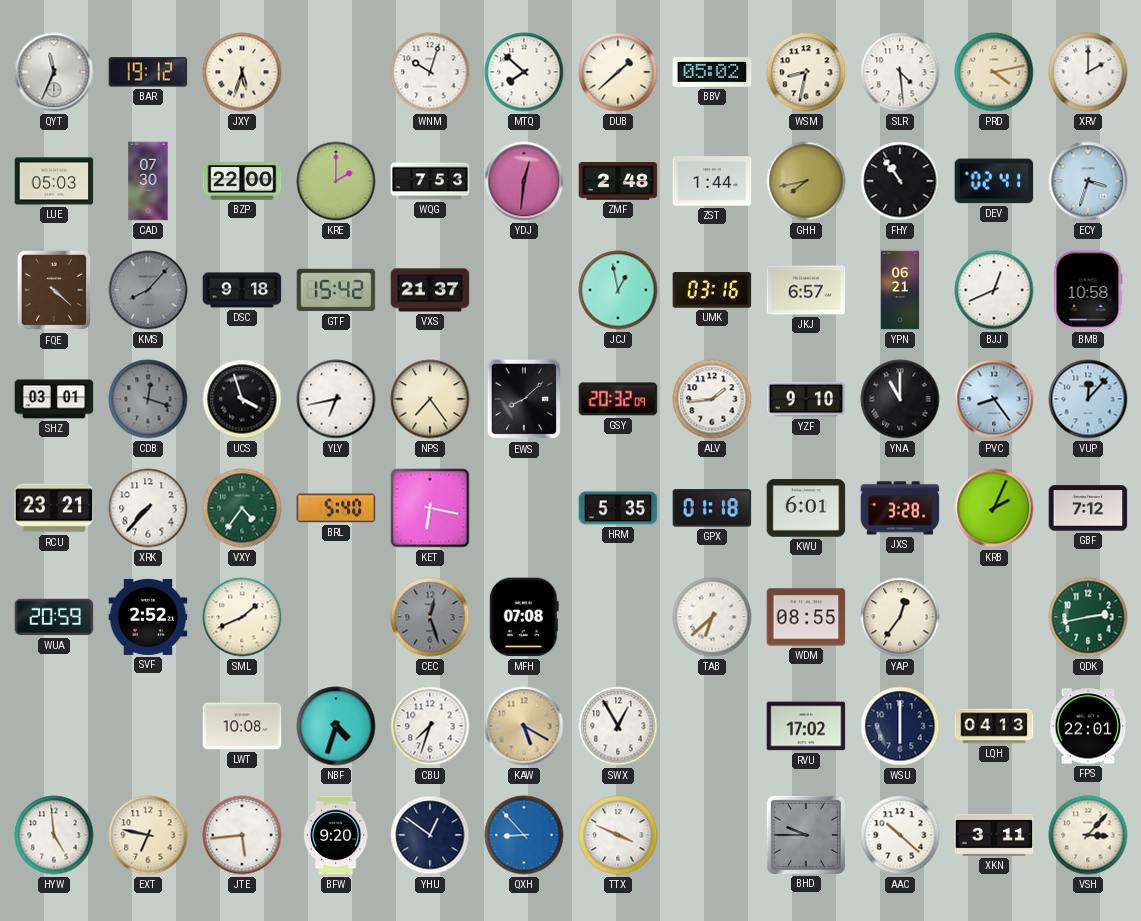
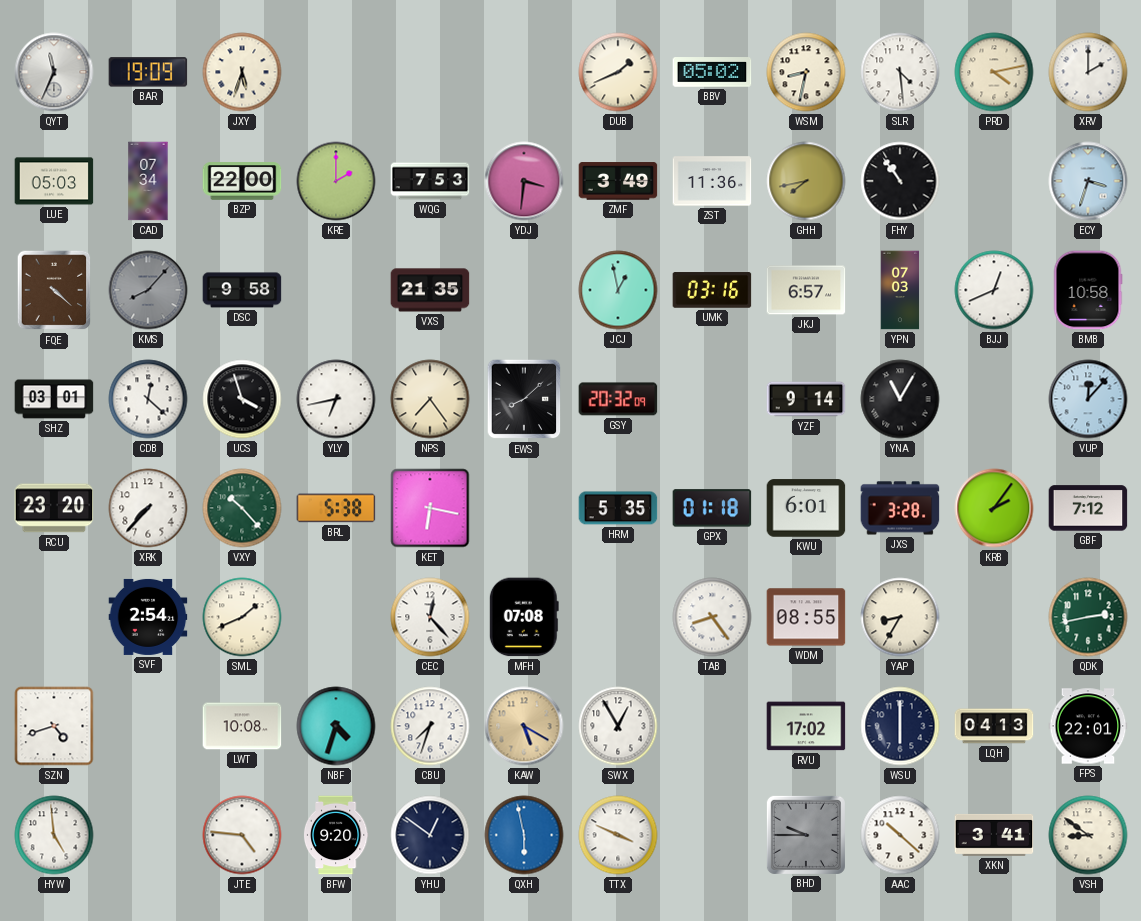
BAR: 19:12 -> 19:09 (148, 72)
WNM: 10:03 -> none (430, 72)
MTQ: 7:52 -> none (524, 72)
DUB: 1:38 -> 1:41 (618, 72)
CAD: 07:30 -> 07:34 (148, 181)
YDJ: 12:31 -> 3:31 (524, 181)
ZMF: 2:48 -> 3:49 (618, 181)
ZST: 1:44 -> 11:36 (712, 181)
DEV: 02:41 -> none (994, 181)
DSC: 9:18 -> 9:58 (242, 290)
GTF: 15:42 -> none (336, 290)
VXS: 21:37 -> 21:35 (430, 290)
YPN: 06:21 -> 07:03 (900, 290)
CDB: 12:18 -> 12:22 (148, 399)
CDB dial: grey -> white (148, 399)
ALV: 1:44 -> none (712, 399)
YZF: 9:10 -> 9:14 (806, 399)
YNA: 11:00 -> 11:05 (900, 399)
PVC: 8:24 -> none (994, 399)
RCU: 23:21 -> 23:20 (54, 508)
VXY: 4:36 -> 10:23 (242, 508)
BRL: 5:40 -> 5:38 (336, 508)
KRB: 2:04 -> 2:06 (994, 508)
WUA: 20:59 -> none (54, 617)
SVF: 2:52 -> 2:54 (148, 617)
CEC: 12:27 -> 12:23 (430, 617)
CEC dial: grey -> white (430, 617)
TAB: 6:38 -> 8:24 (712, 617)
YAP: 12:36 -> 8:35 (900, 617)
SZN: none -> 4:42 (54, 726)
EXT: 6:47 -> none (148, 835)
JTE: 5:44 -> 4:46 (242, 835)
QXH: 8:53 -> 5:58 (524, 835)
XKN: 3:11 -> 3:41 (994, 835)
VSH: 3:07 -> 8:51 (1088, 835)
